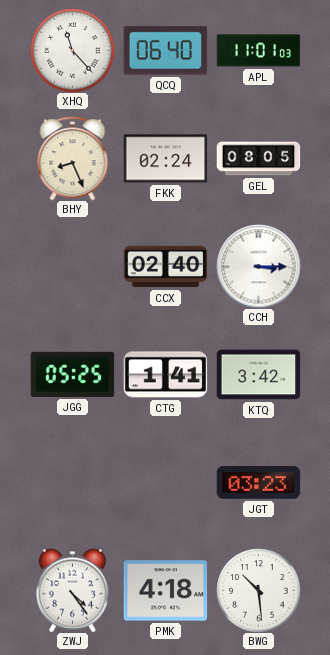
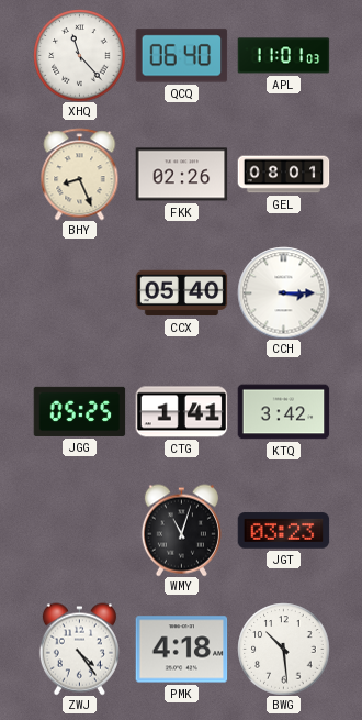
FKK: 02:24 -> 02:26 (181, 175)
GEL: 08:05 -> 08:01 (283, 175)
CCX: 02:40 -> 05:40 (181, 293)
WMY: none -> 11:03 (181, 530)
